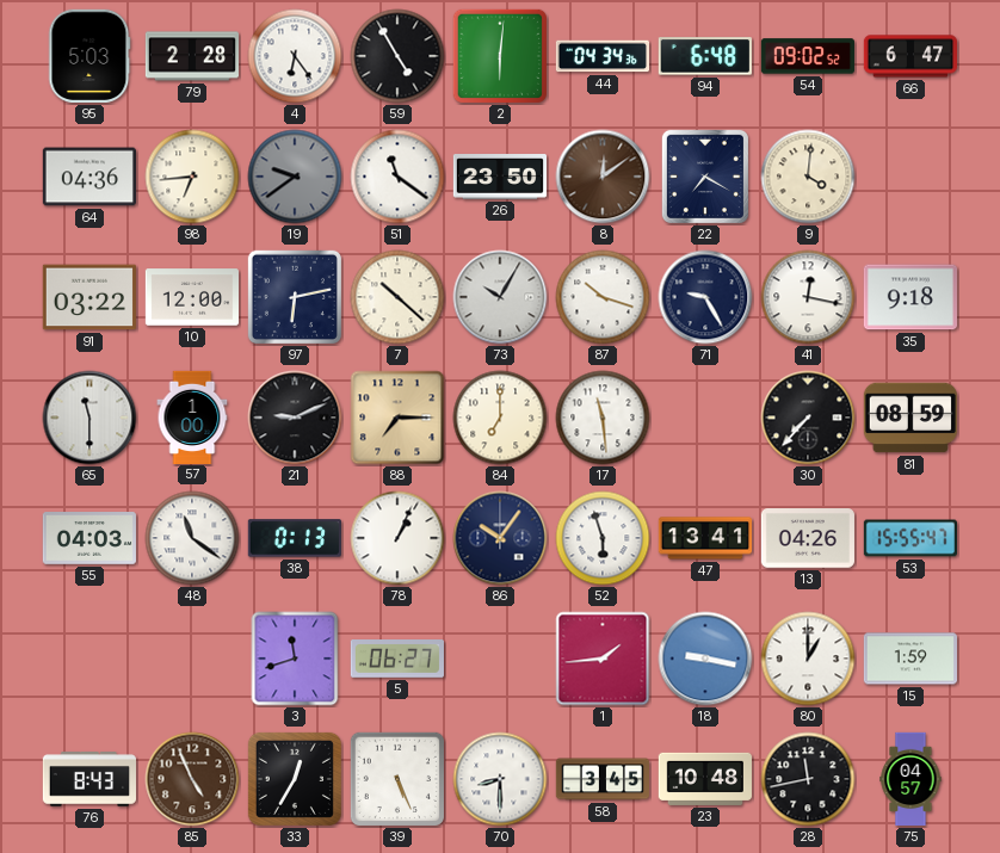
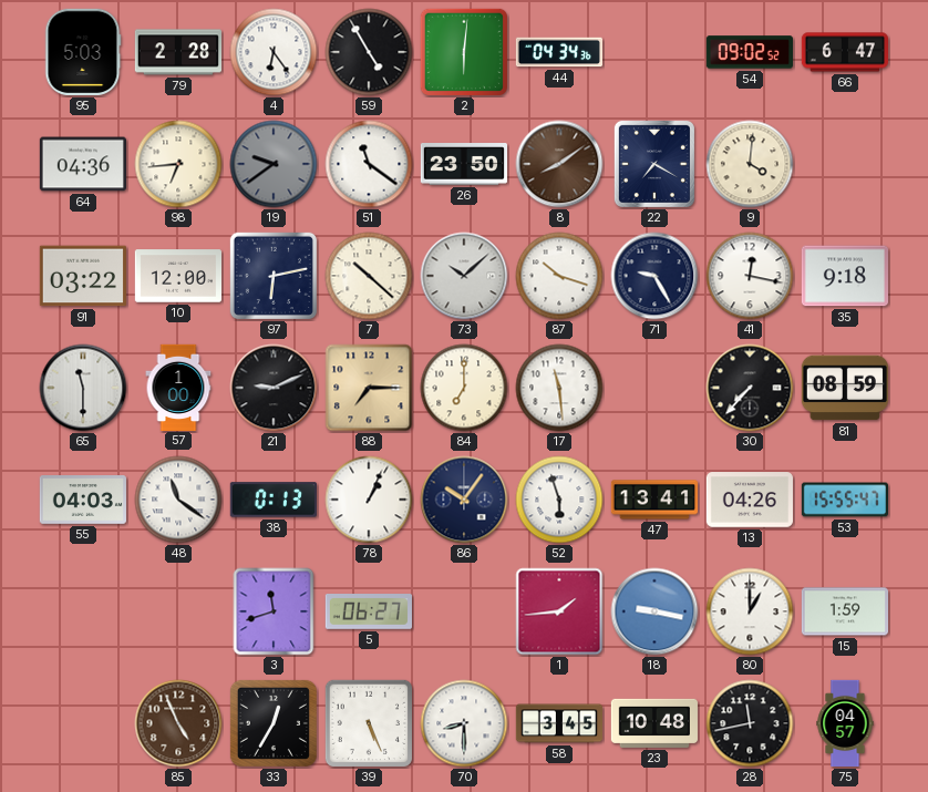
94: 6:48 -> none (705, 56)
8: 12:09 -> 8:09 (559, 164)
73: 10:05 -> 10:08 (464, 276)
76: 8:43 -> none (88, 779)
